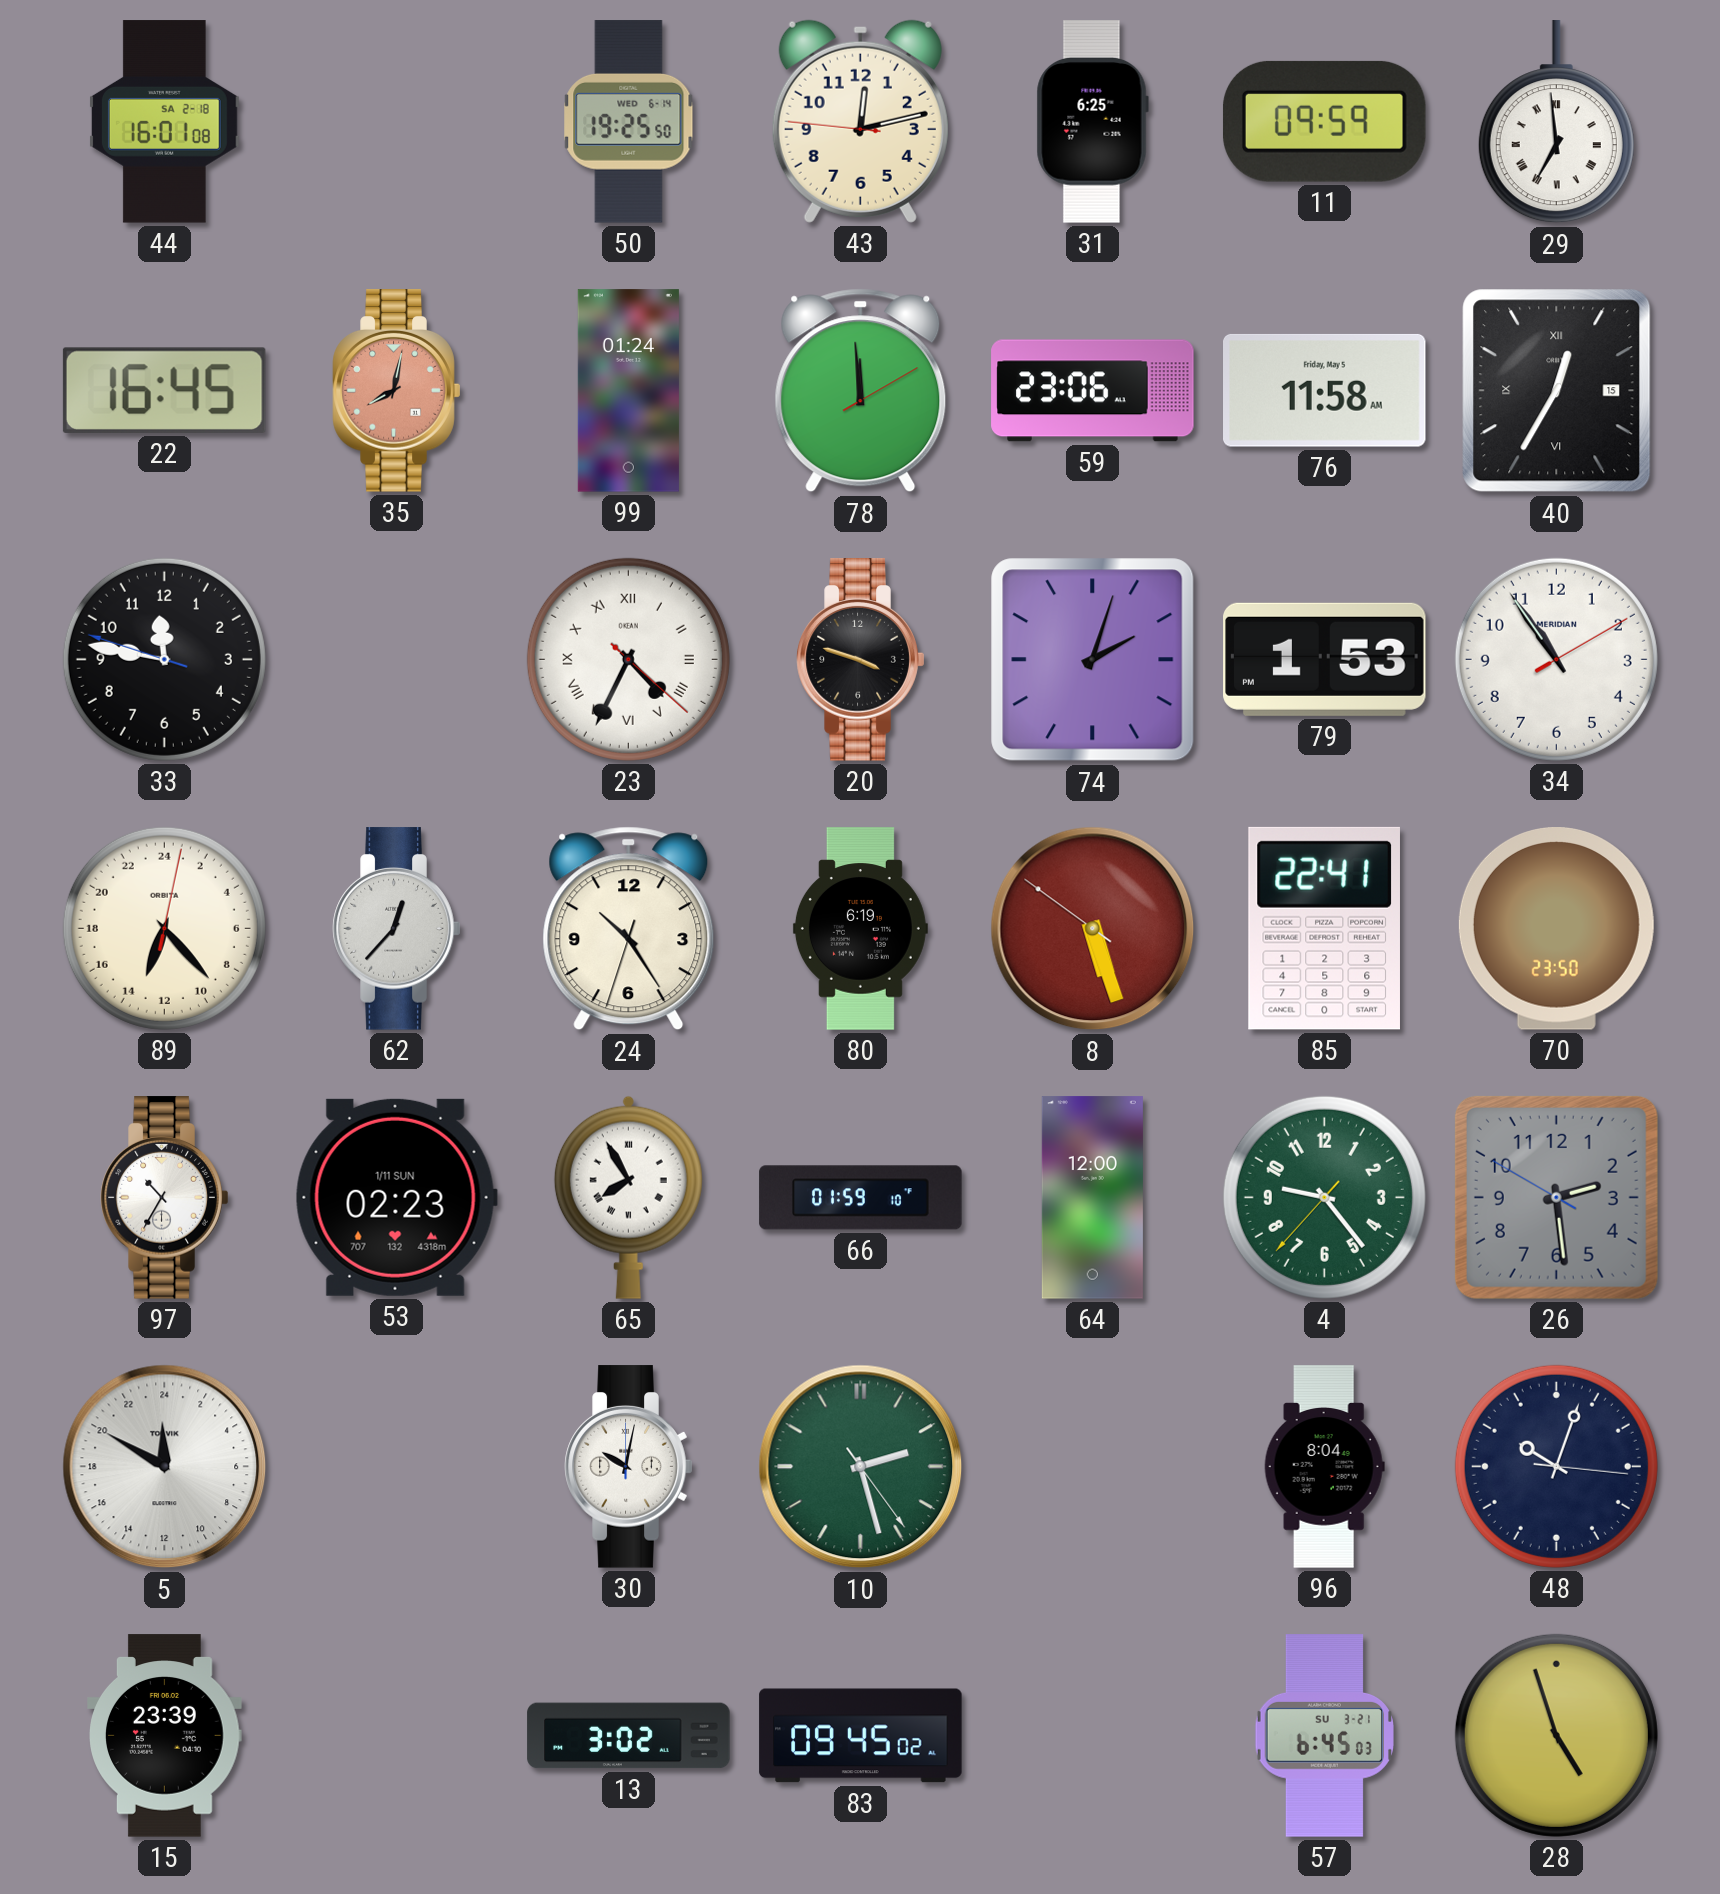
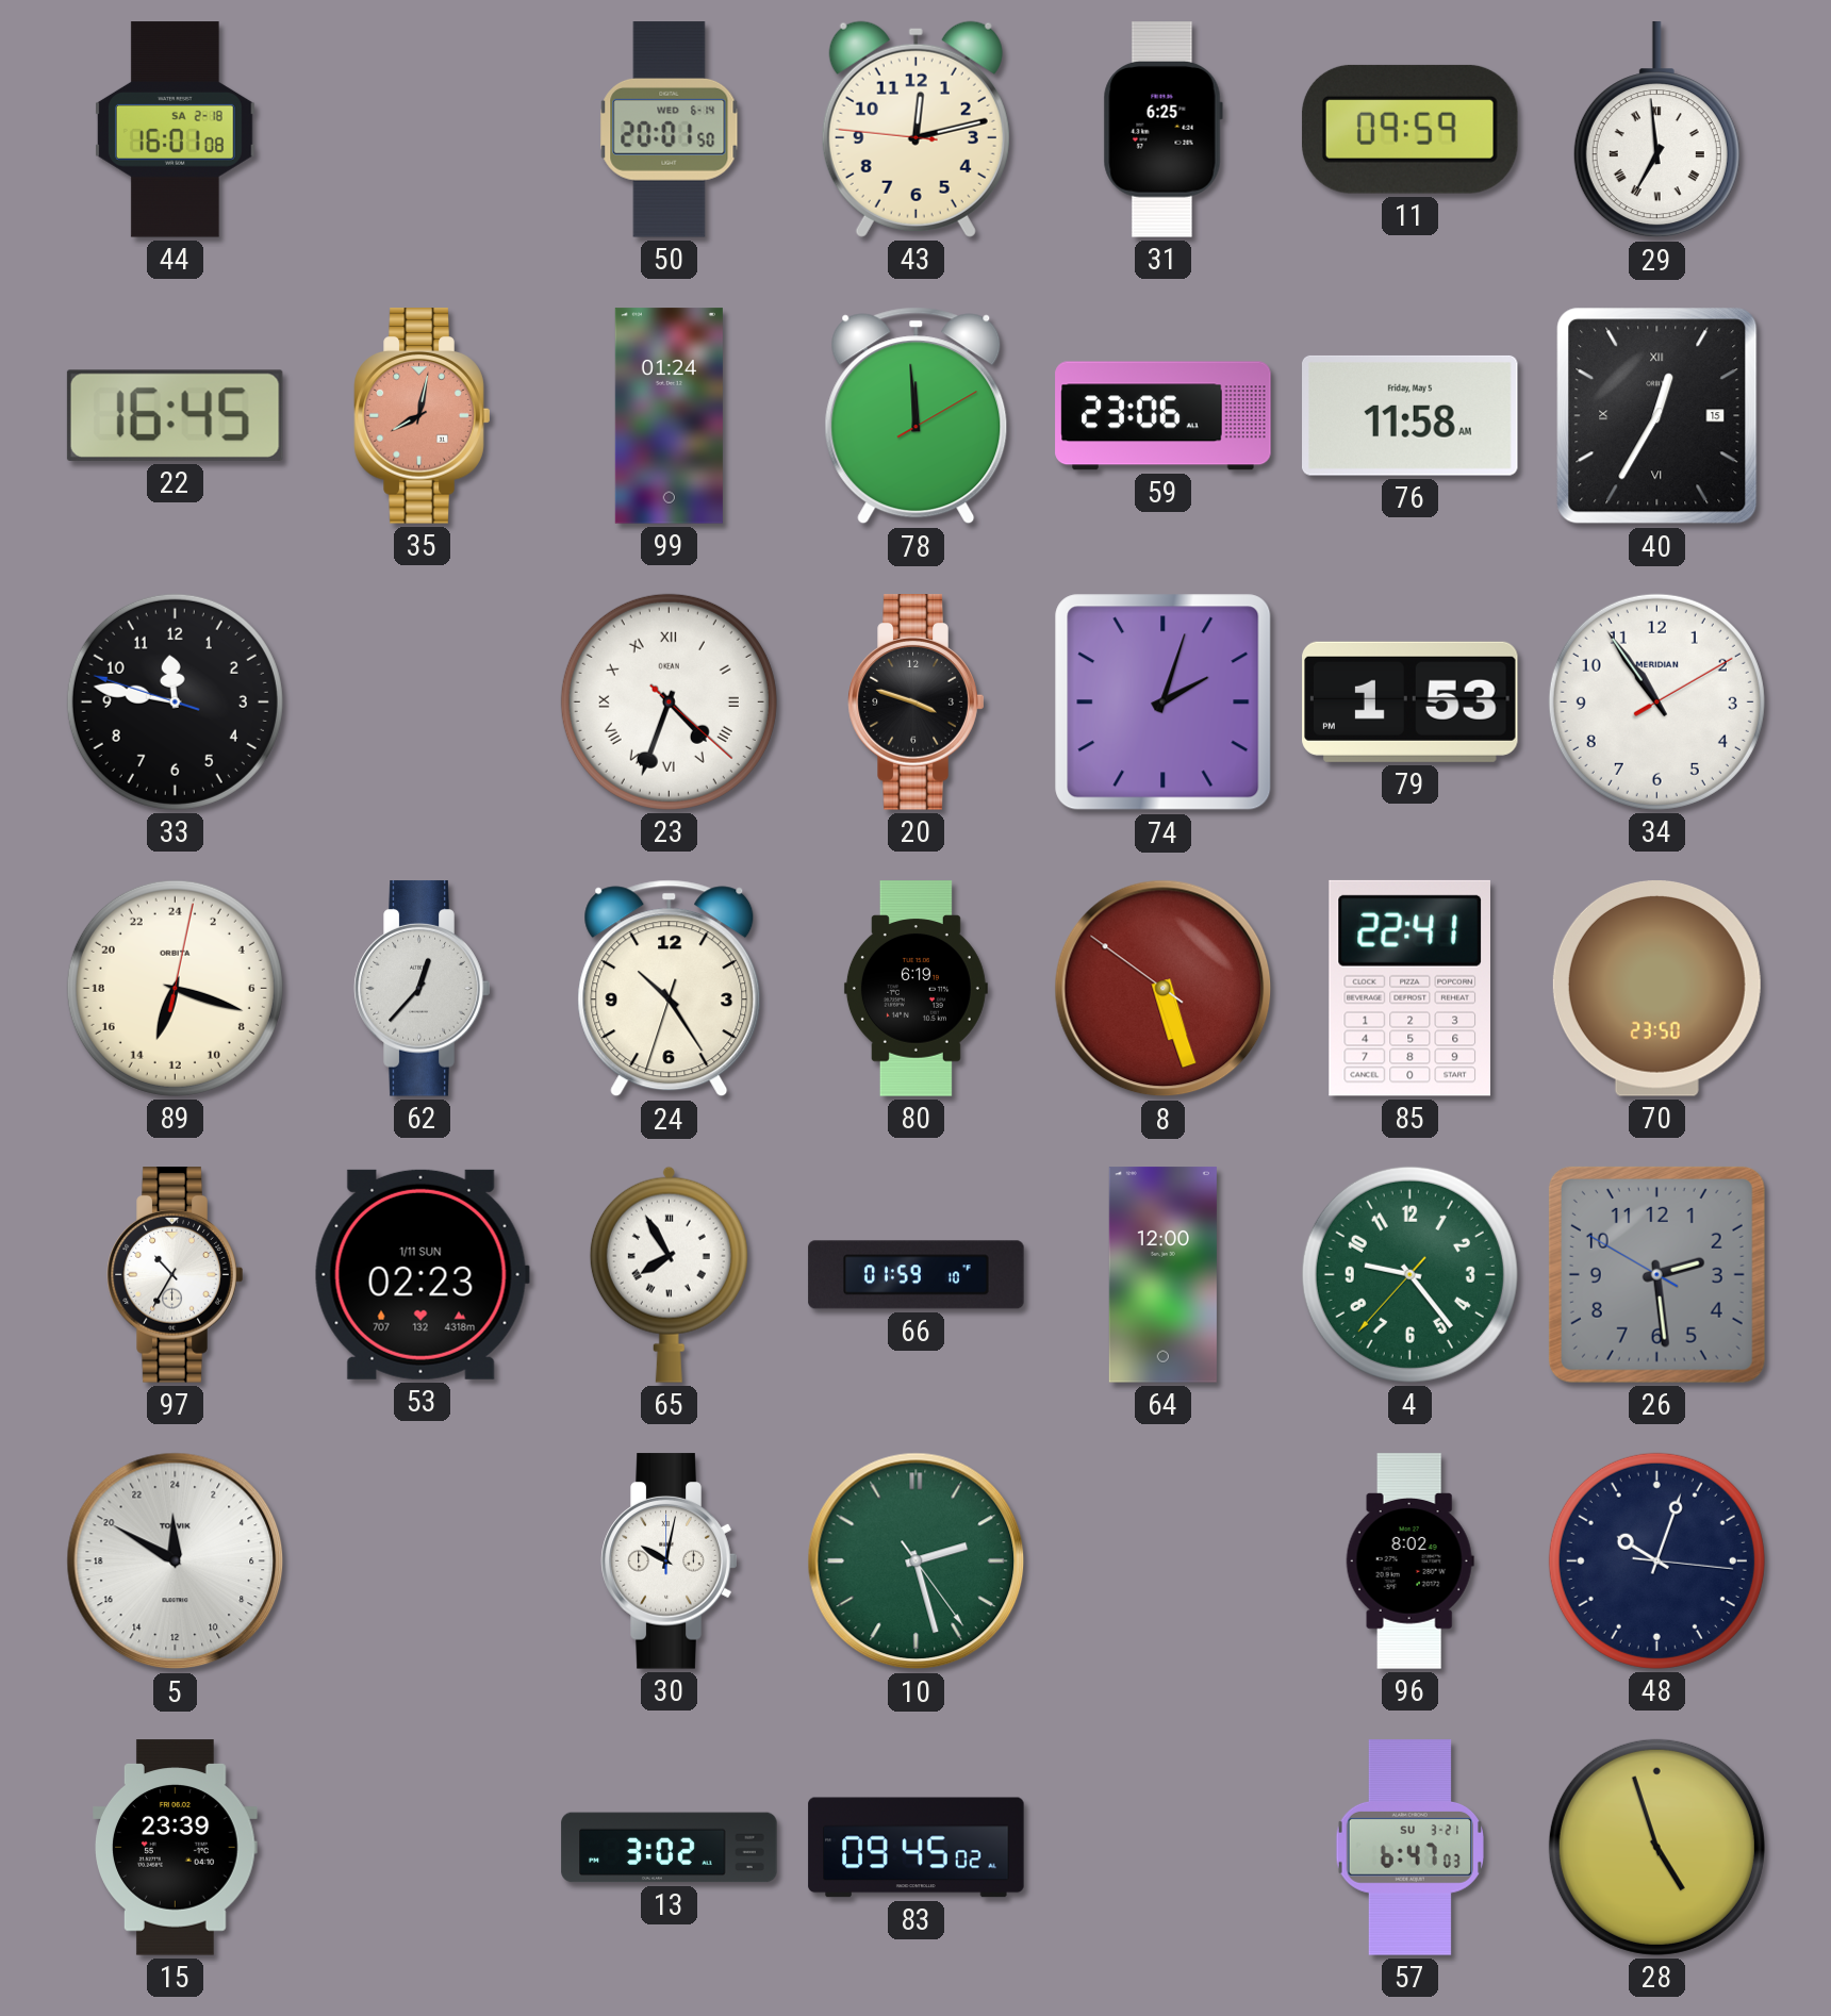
50: 19:25 -> 20:01 (670, 130)
23: 4:34 -> 4:33 (669, 701)
89: 13:23 -> 13:18 (175, 988)
96: 8:04 -> 8:02 (1409, 1561)
57: 6:45 -> 6:47 (1409, 1848)
